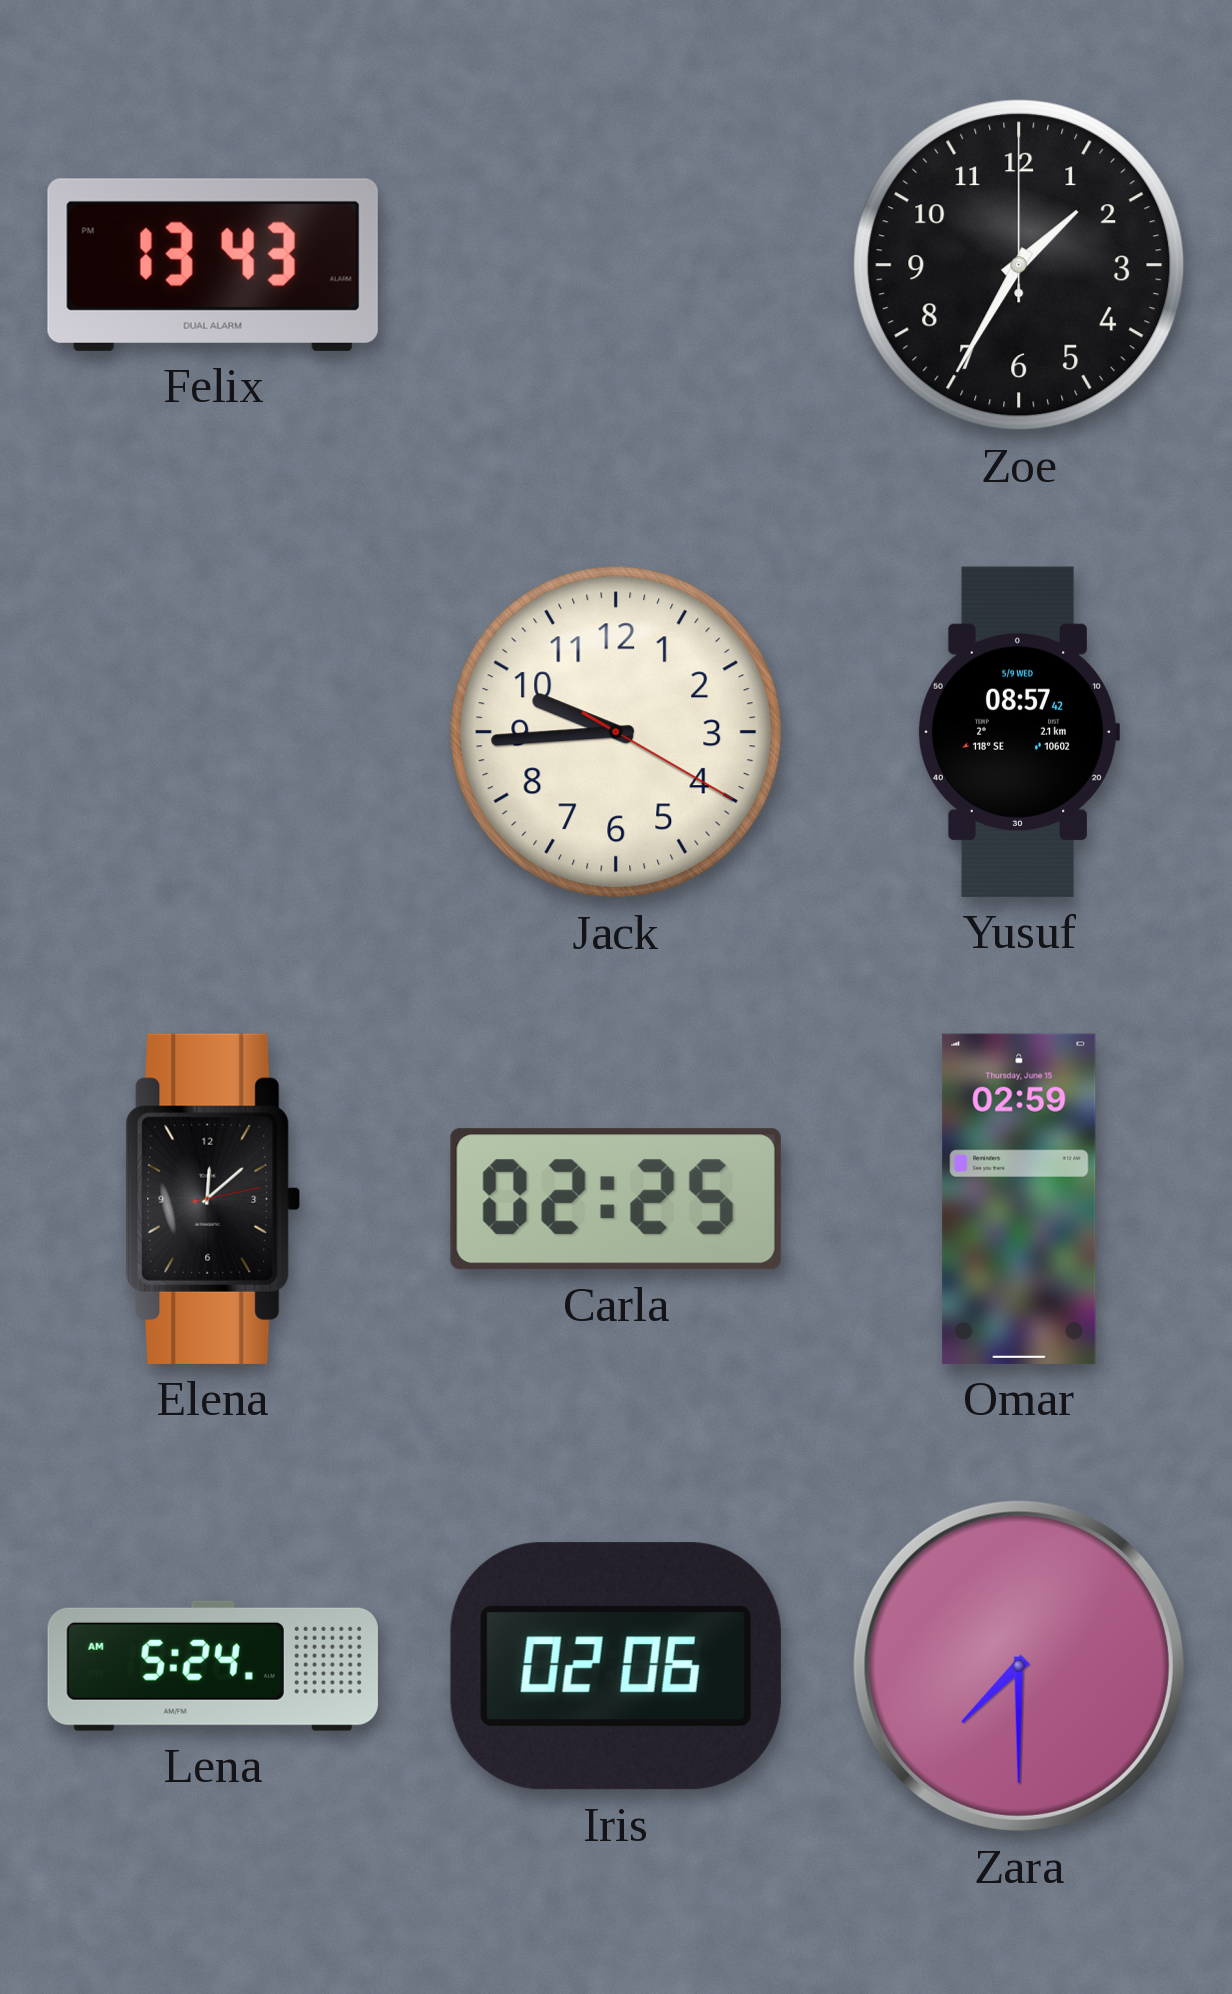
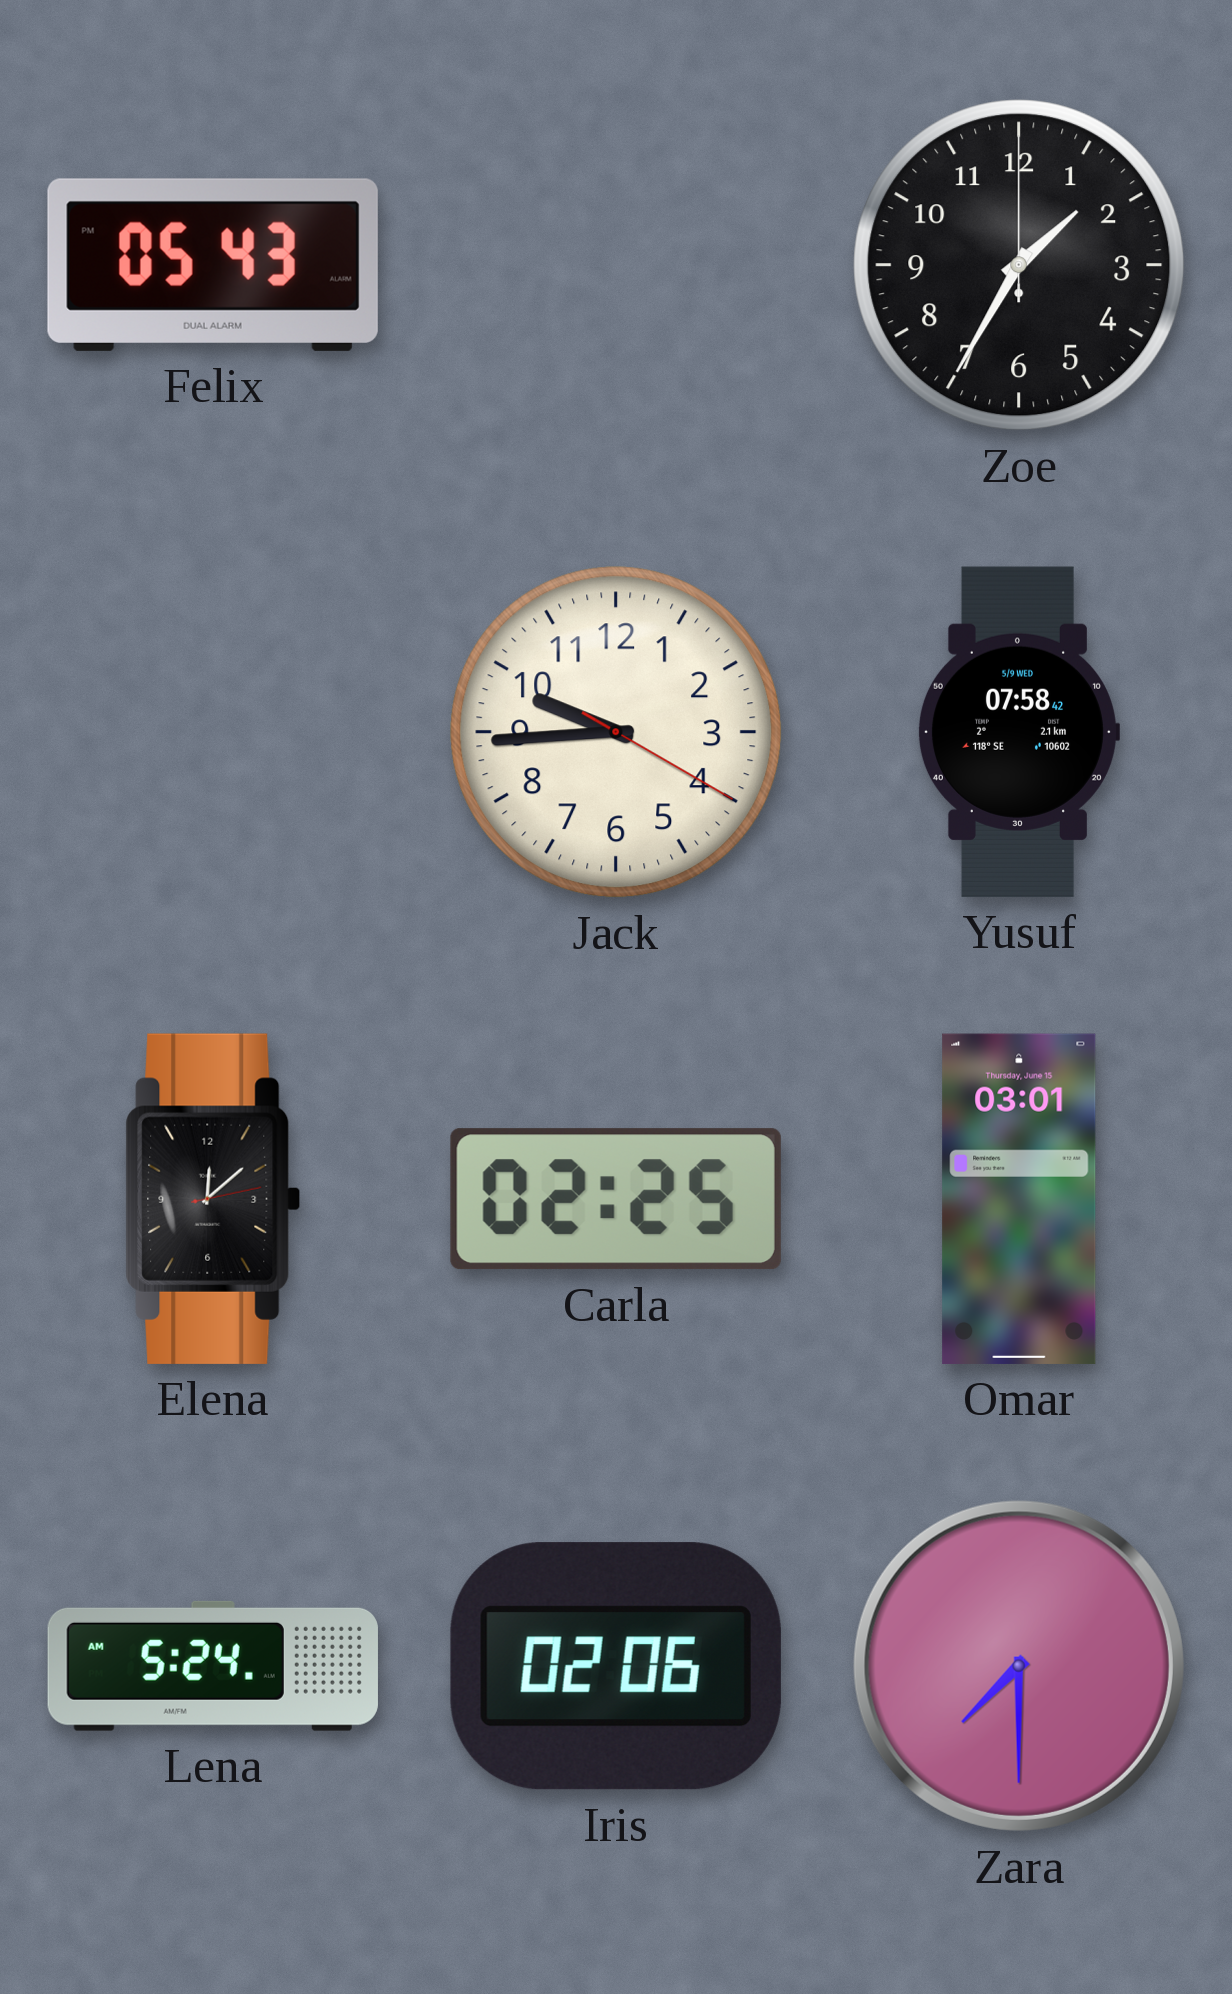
Felix: 13:43 -> 05:43 (213, 265)
Yusuf: 08:57 -> 07:58 (1018, 732)
Omar: 02:59 -> 03:01 (1019, 1199)
